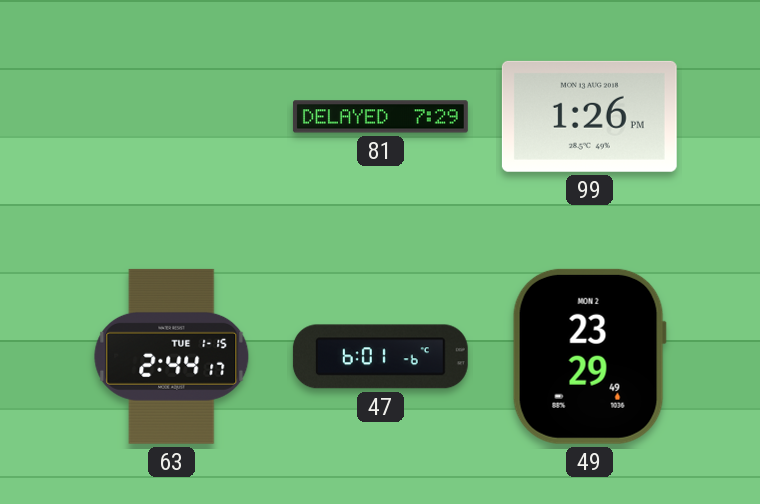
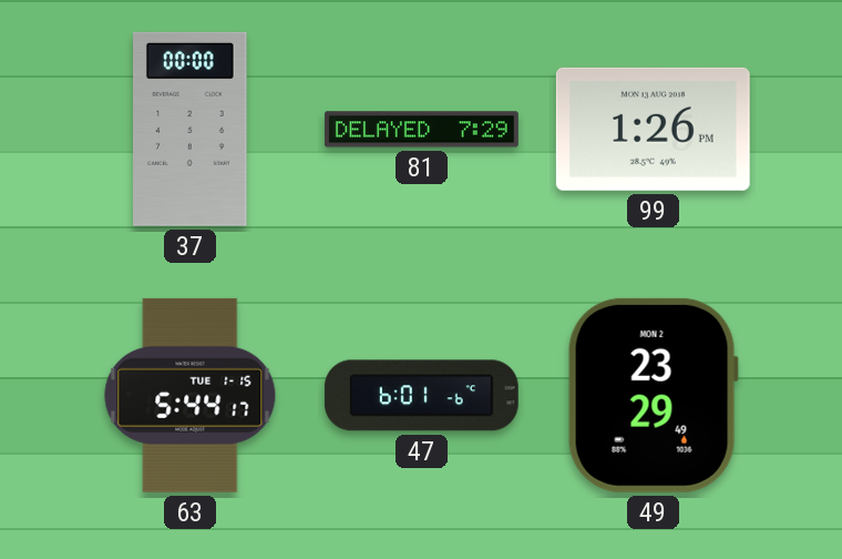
37: none -> 00:00 (191, 129)
63: 2:44 -> 5:44 (191, 395)
